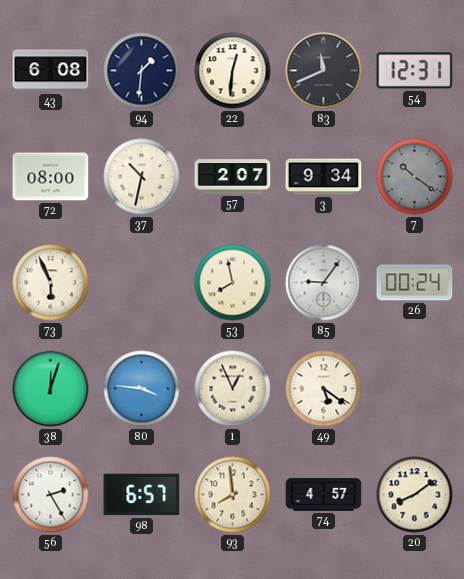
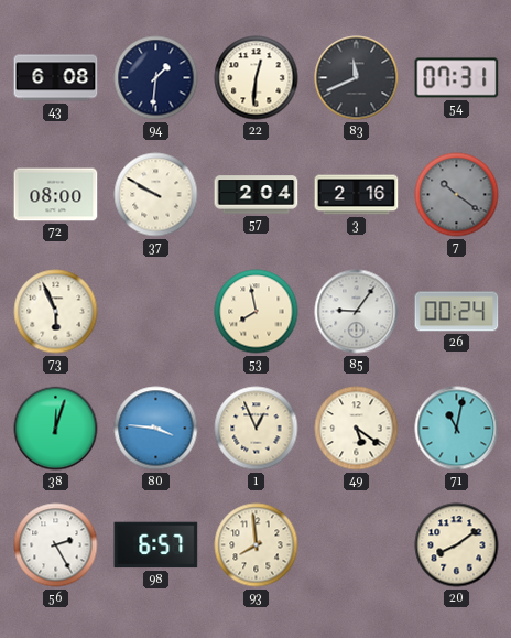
54: 12:31 -> 07:31 (457, 78)
37: 10:32 -> 9:50 (156, 195)
57: 2:07 -> 2:04 (257, 195)
3: 9:34 -> 2:16 (357, 195)
71: none -> 11:02 (457, 429)
74: 4:57 -> none (324, 495)
